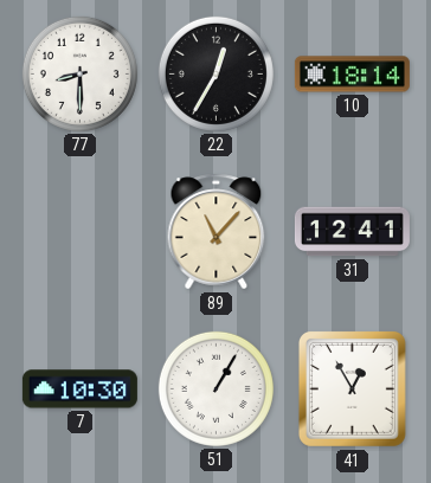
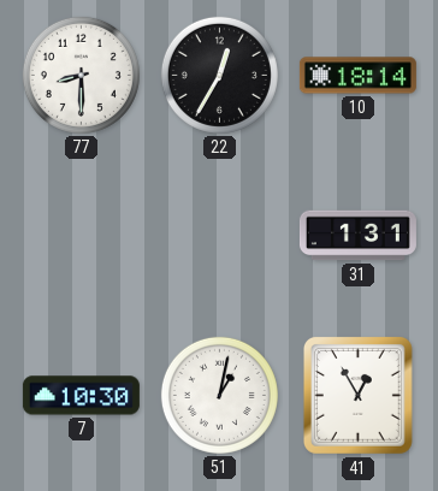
89: 11:07 -> none (217, 232)
31: 12:41 -> 1:31 (357, 236)
51: 1:05 -> 1:02 (219, 395)
